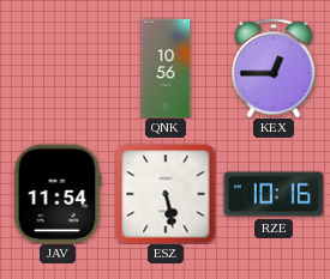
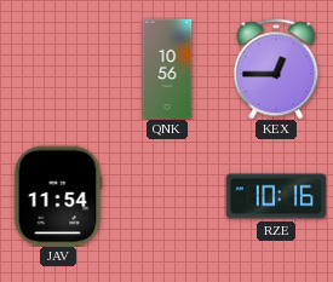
ESZ: 5:28 -> none (166, 194)
